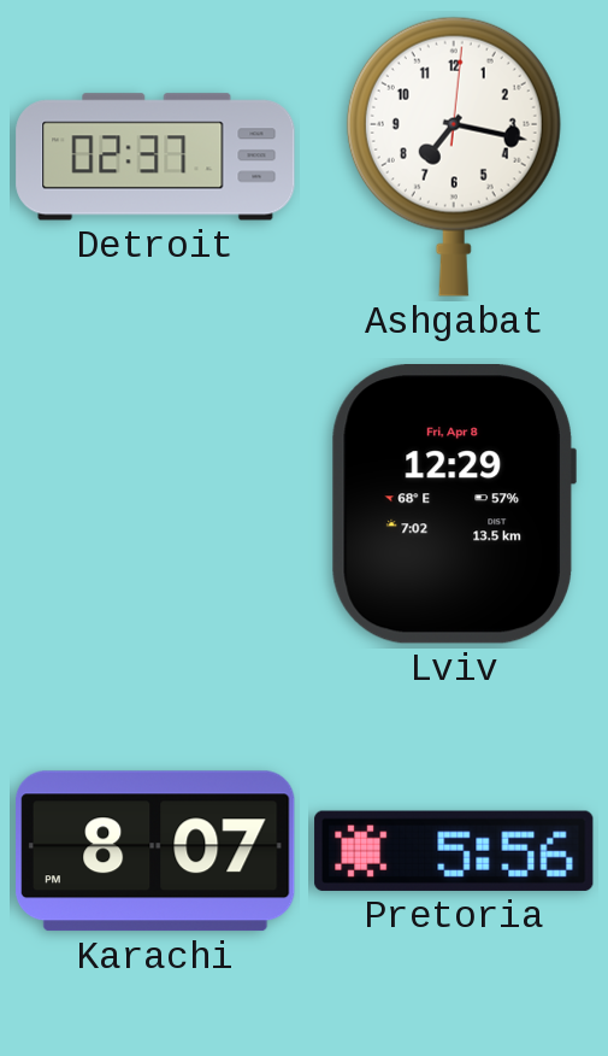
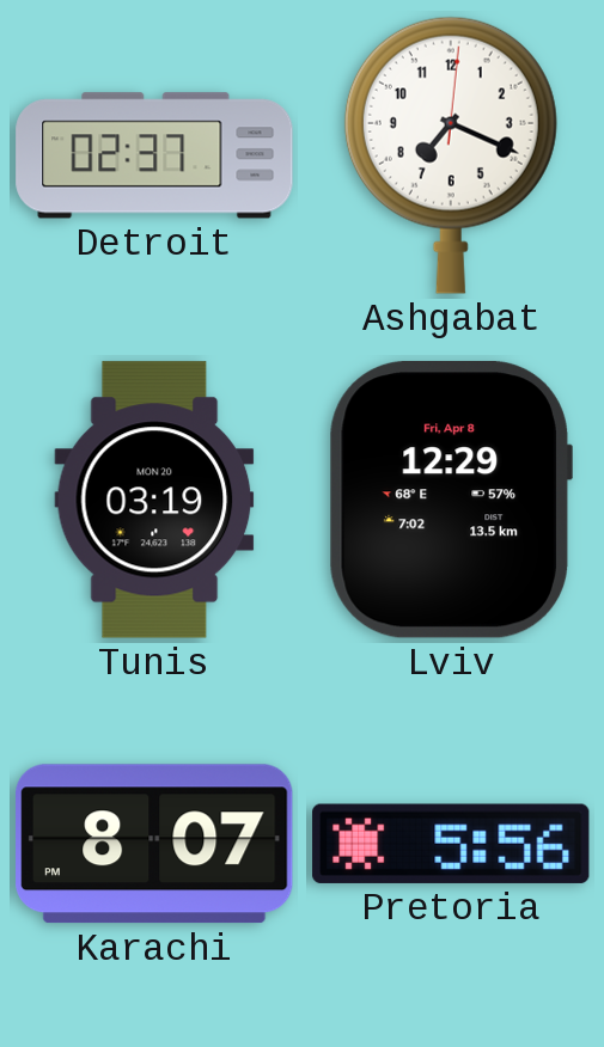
Ashgabat: 7:17 -> 7:19 (451, 155)
Tunis: none -> 03:19 (154, 500)
